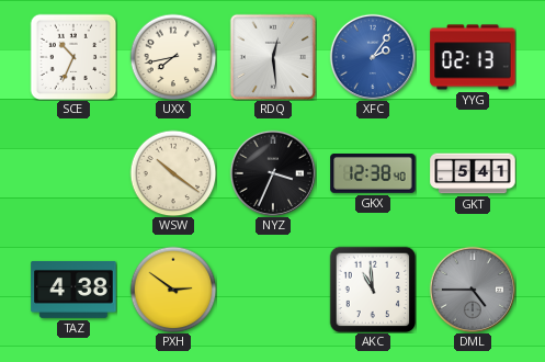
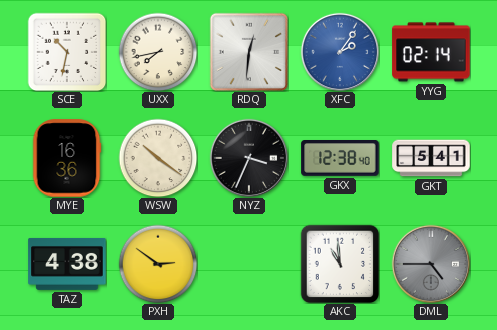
SCE: 10:34 -> 10:32 (67, 52)
RDQ: 12:29 -> 12:31 (249, 52)
YYG: 02:13 -> 02:14 (431, 52)
MYE: none -> 16:36 (67, 158)
